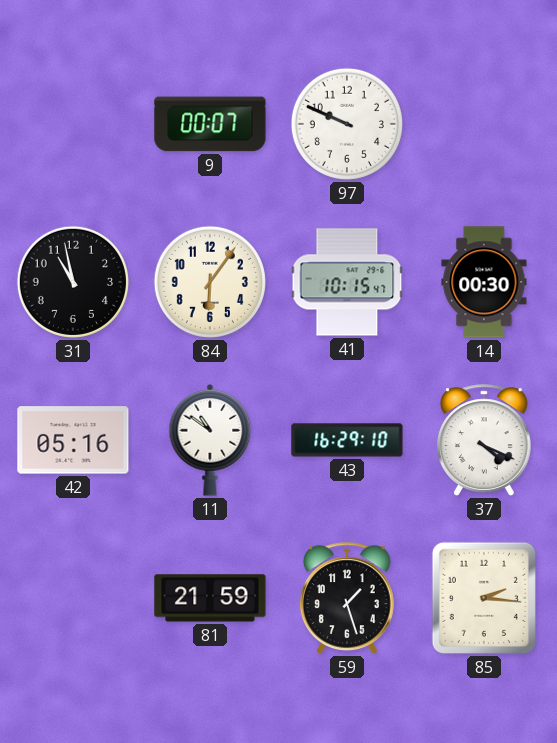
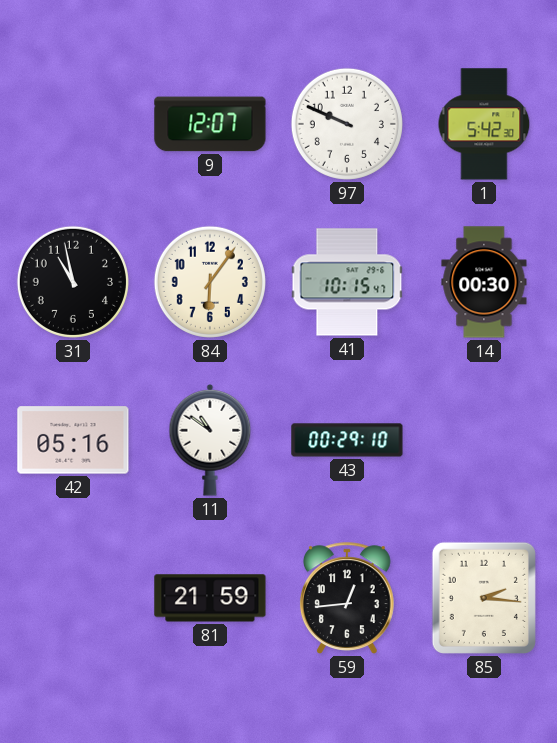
9: 00:07 -> 12:07 (210, 124)
1: none -> 5:42 (484, 124)
43: 16:29 -> 00:29 (347, 440)
37: 4:19 -> none (484, 440)
59: 1:27 -> 12:44 (347, 598)
